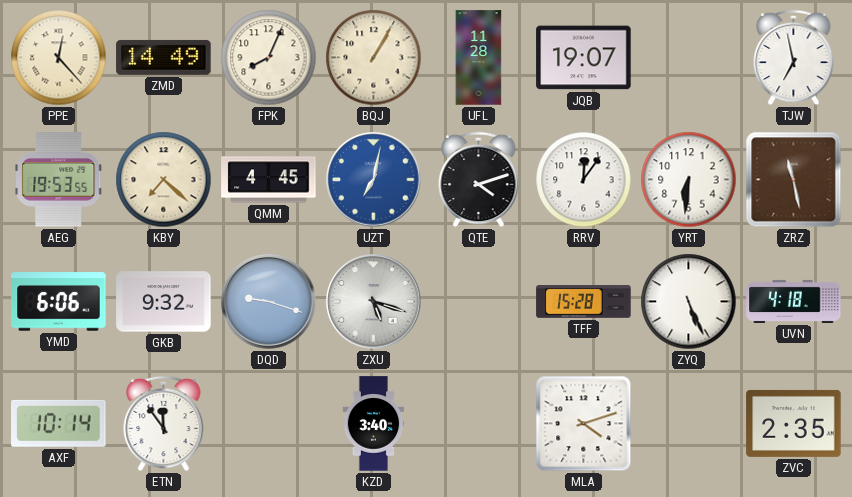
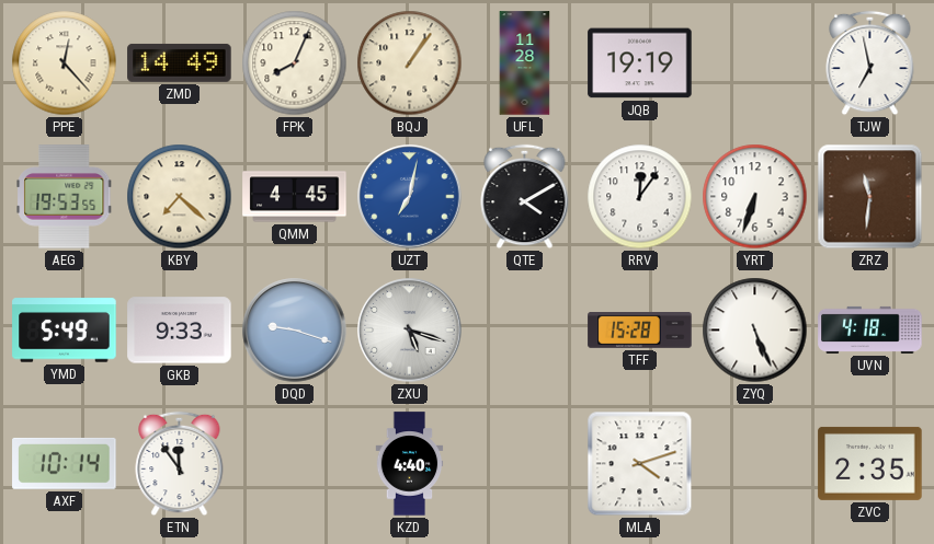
BQJ: 1:05 -> 1:06 (410, 63)
JQB: 19:07 -> 19:19 (640, 63)
QTE: 4:12 -> 4:10 (525, 197)
YRT: 6:31 -> 6:33 (755, 197)
ZRZ: 11:28 -> 11:31 (870, 197)
YMD: 6:06 -> 5:49 (65, 331)
GKB: 9:32 -> 9:33 (180, 331)
KZD: 3:40 -> 4:40 (410, 464)
